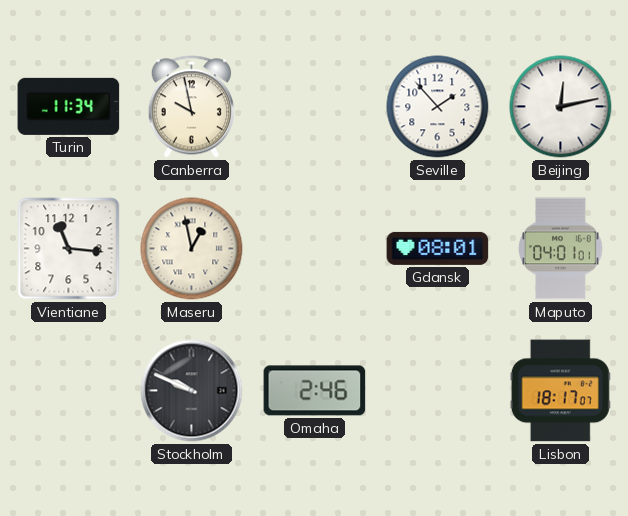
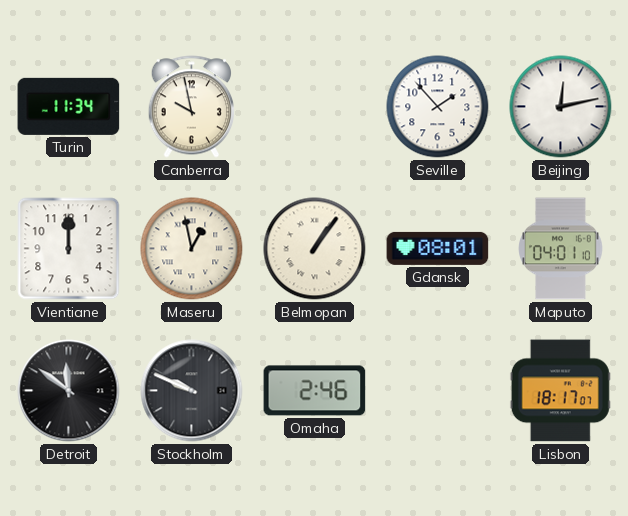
Vientiane: 11:16 -> 12:00 (69, 249)
Belmopan: none -> 1:06 (315, 249)
Maputo: 04:01:01 -> 04:01:10 (561, 249)
Detroit: none -> 11:51 (69, 391)
